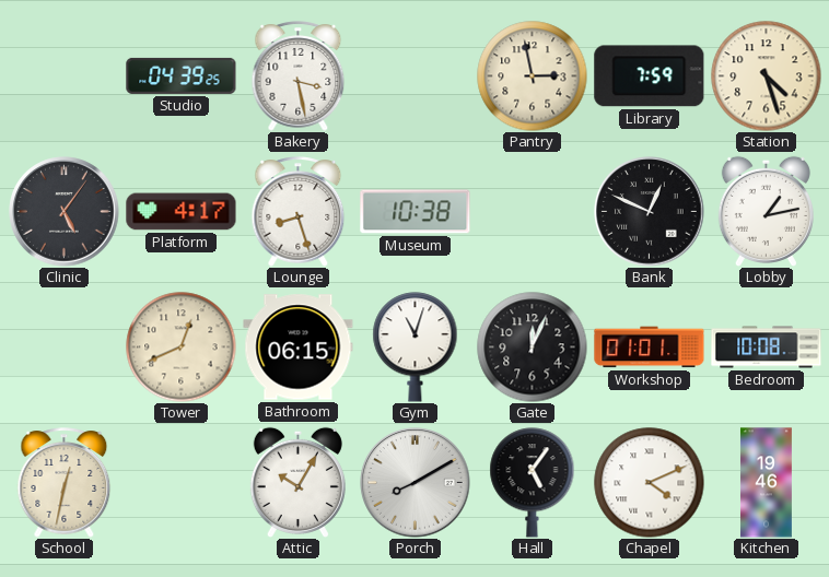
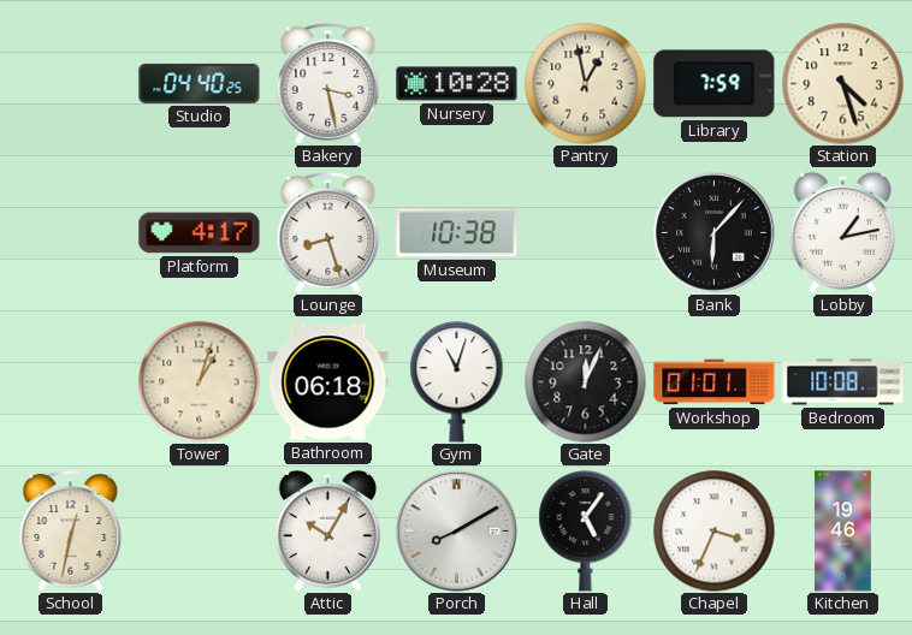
Studio: 04:39 -> 04:40 (200, 83)
Nursery: none -> 10:28 (457, 84)
Pantry: 2:58 -> 12:58 (586, 84)
Clinic: 5:06 -> none (65, 212)
Bank: 12:49 -> 6:07 (715, 233)
Tower: 12:41 -> 1:03 (200, 382)
Bathroom: 06:15 -> 06:18 (328, 382)
Chapel: 4:11 -> 3:34 (715, 532)
